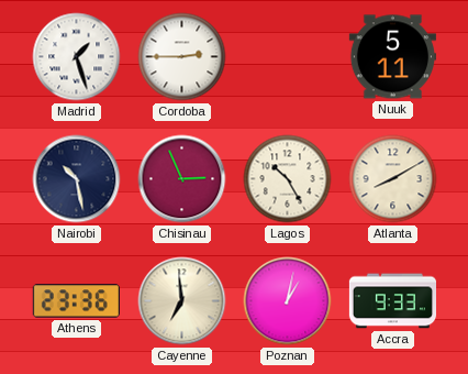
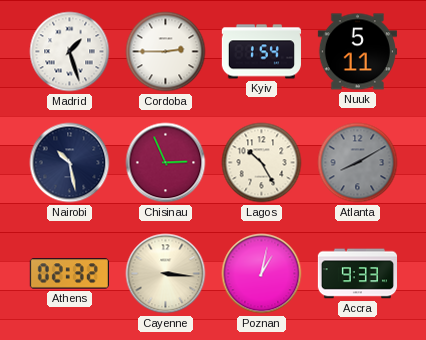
Kyiv: none -> 1:54 (261, 52)
Atlanta dial: cream -> grey (358, 163)
Athens: 23:36 -> 02:32 (69, 274)
Cayenne: 6:59 -> 3:16 (166, 274)
